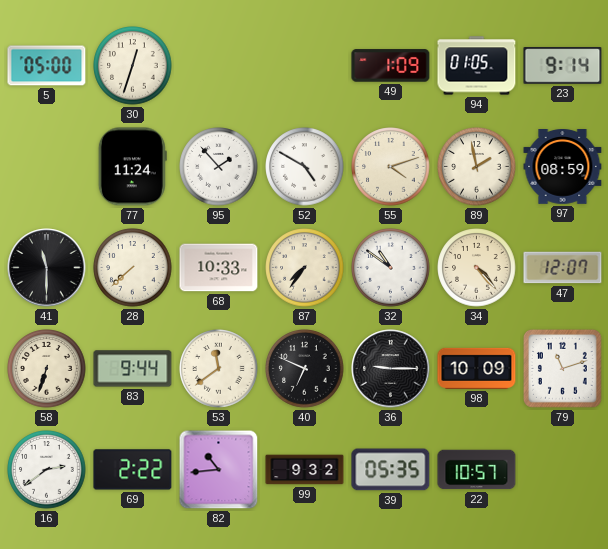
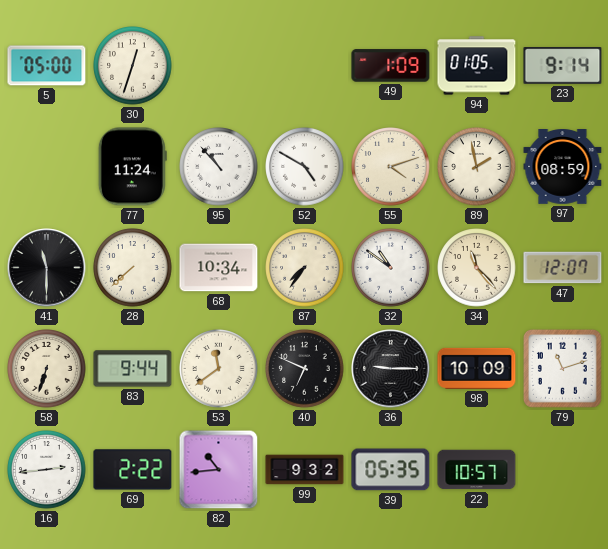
95: 1:53 -> 10:53 (219, 167)
68: 10:33 -> 10:34 (219, 268)
34: 4:23 -> 11:23 (477, 268)
16: 2:39 -> 2:44 (47, 470)
